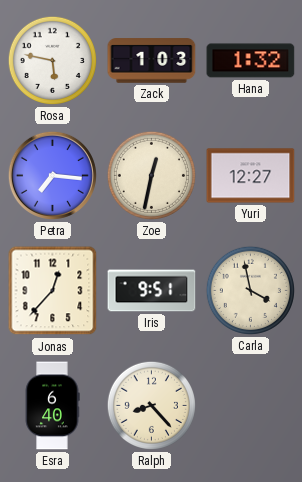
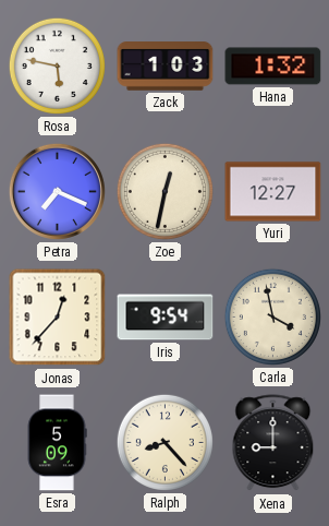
Petra: 7:16 -> 7:19 (57, 191)
Iris: 9:51 -> 9:54 (166, 318)
Esra: 6:40 -> 5:09 (57, 443)
Xena: none -> 9:00 (273, 443)
